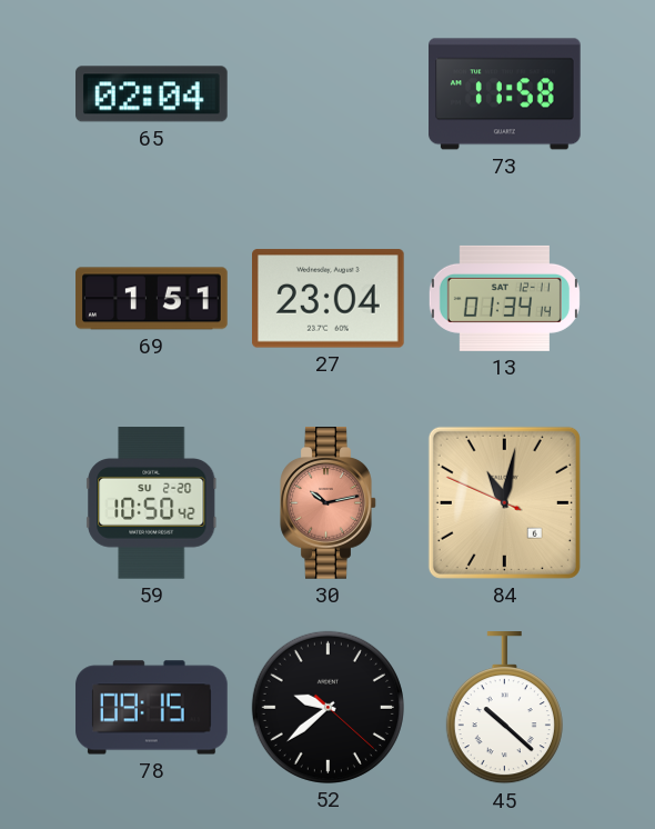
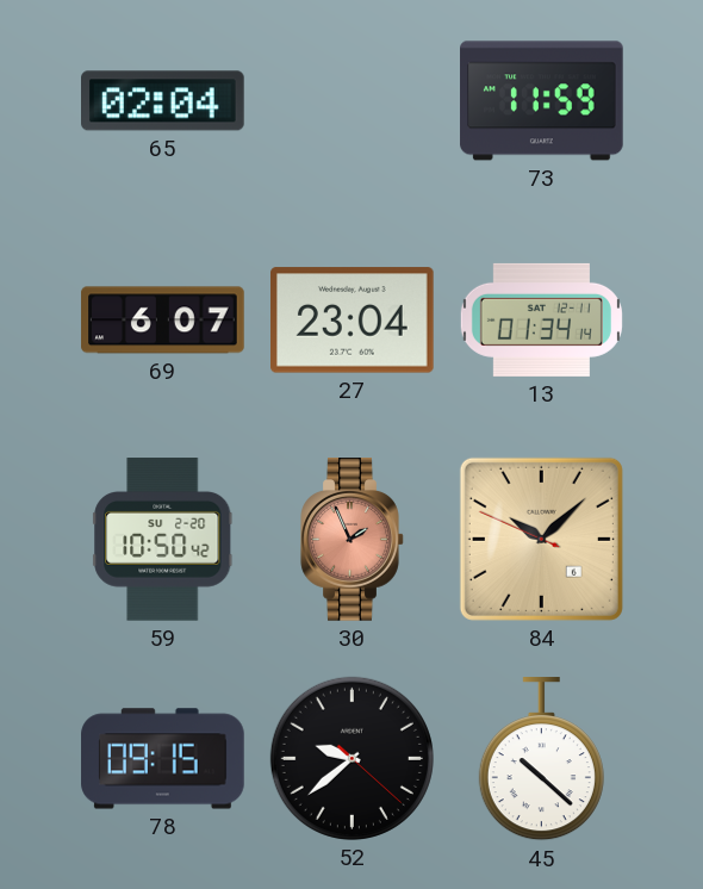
73: 11:58 -> 11:59 (542, 101)
69: 1:51 -> 6:07 (163, 321)
30: 10:13 -> 1:56 (353, 540)
84: 11:01 -> 10:07 (541, 539)
